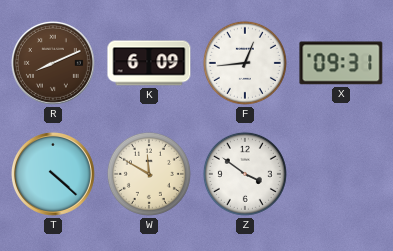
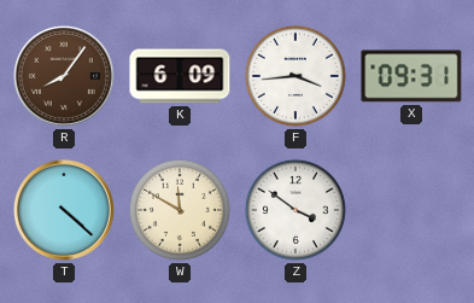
R: 8:11 -> 8:06 (64, 76)
F: 12:44 -> 3:44 (295, 76)
